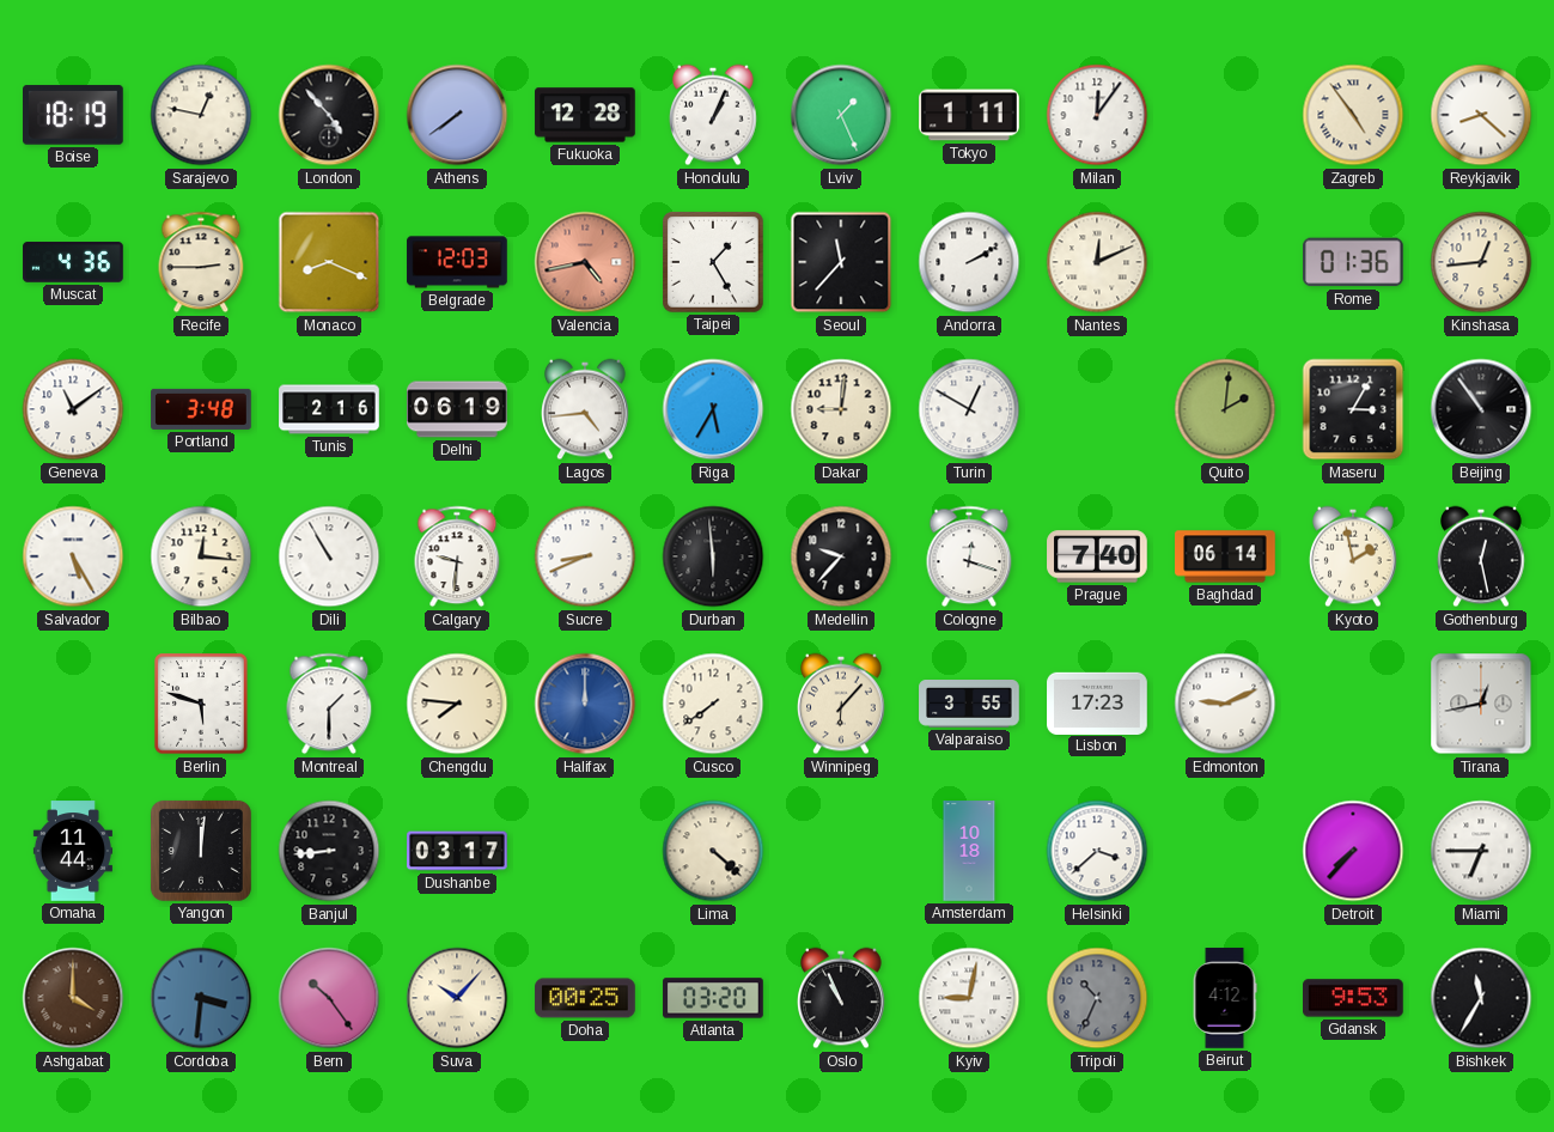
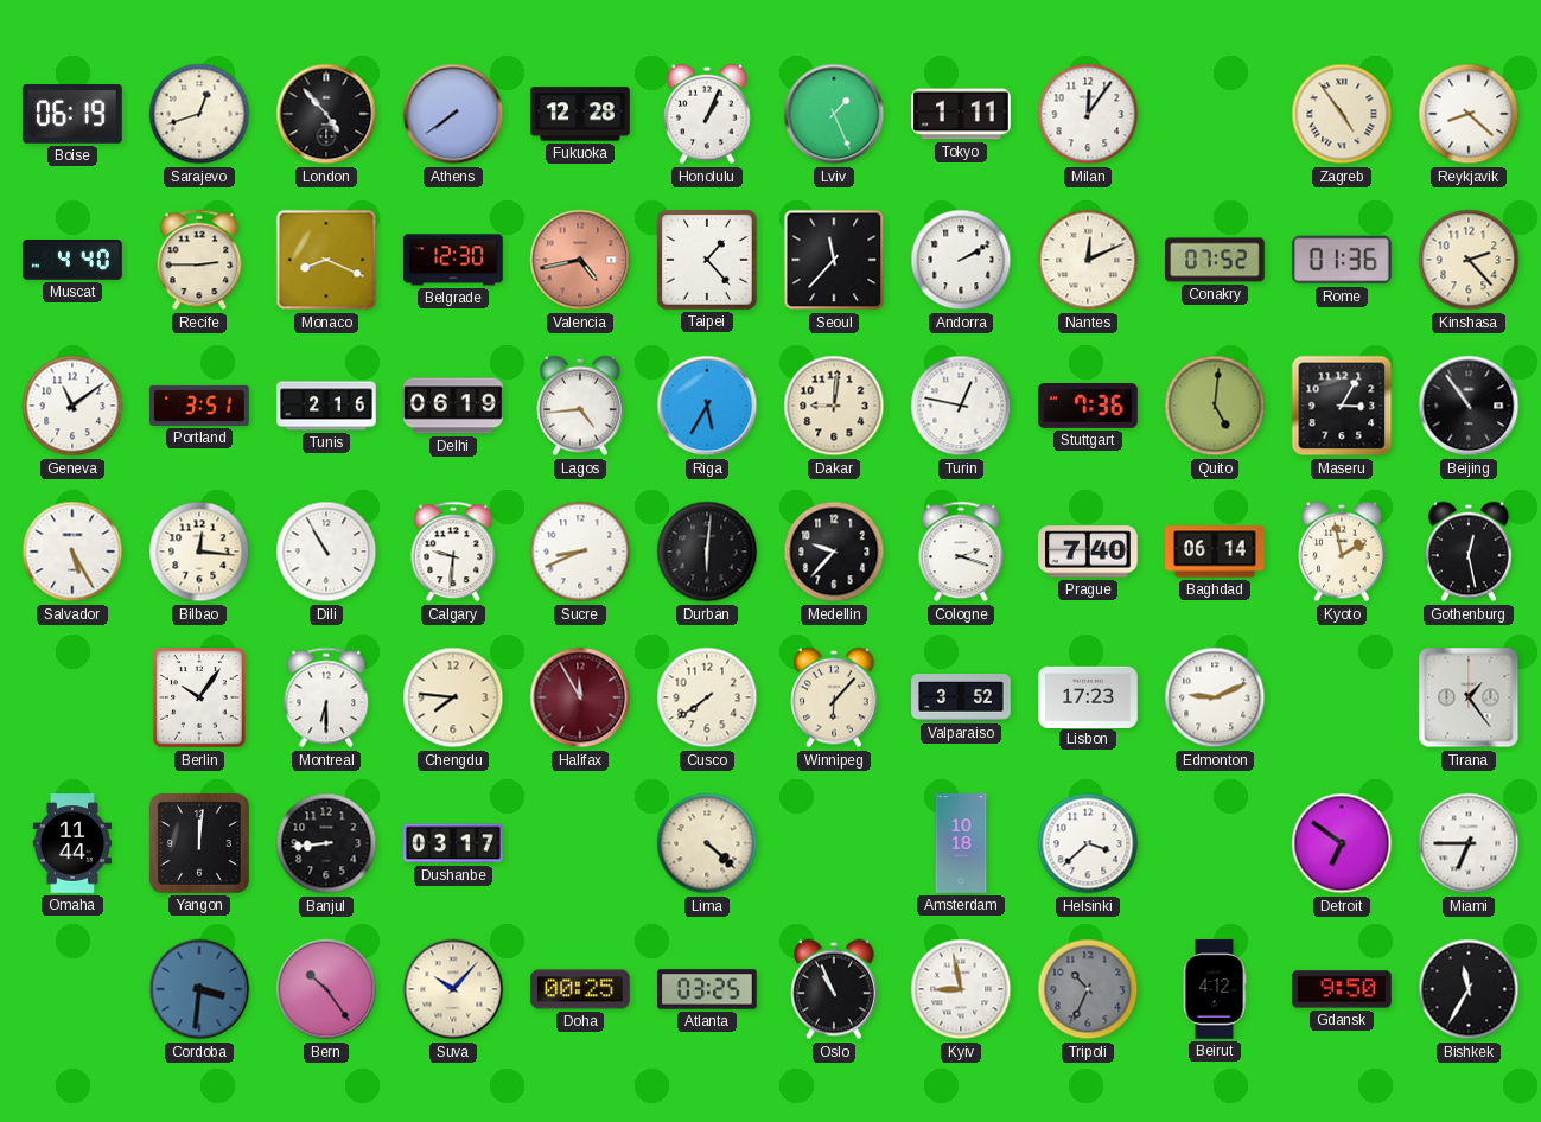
Boise: 18:19 -> 06:19 (72, 114)
Sarajevo: 12:47 -> 12:42 (199, 114)
Muscat: 4:36 -> 4:40 (72, 260)
Belgrade: 12:03 -> 12:30 (453, 260)
Taipei: 1:25 -> 1:23 (707, 260)
Conakry: none -> 07:52 (1215, 260)
Kinshasa: 12:44 -> 2:23 (1469, 260)
Portland: 3:48 -> 3:51 (199, 406)
Turin: 12:50 -> 12:47 (961, 406)
Stuttgart: none -> 7:36 (1088, 407)
Quito: 2:01 -> 5:01 (1215, 406)
Durban: 5:59 -> 6:01 (707, 552)
Cologne: 12:18 -> 2:18 (961, 552)
Berlin: 5:48 -> 10:06 (199, 697)
Montreal: 1:30 -> 6:30 (326, 697)
Halifax: 12:00 -> 11:55 (580, 697)
Halifax dial: blue -> burgundy (580, 697)
Valparaiso: 3:55 -> 3:52 (961, 699)
Tirana: 12:43 -> 1:24 (1469, 697)
Detroit: 7:37 -> 6:51 (1342, 843)
Ashgabat: 4:00 -> none (73, 998)
Atlanta: 03:20 -> 03:25 (707, 989)
Kyiv: 9:02 -> 8:58 (961, 989)
Gdansk: 9:53 -> 9:50 (1343, 989)
